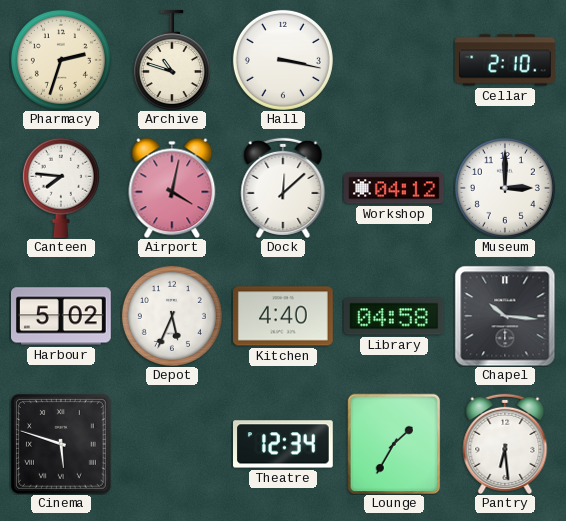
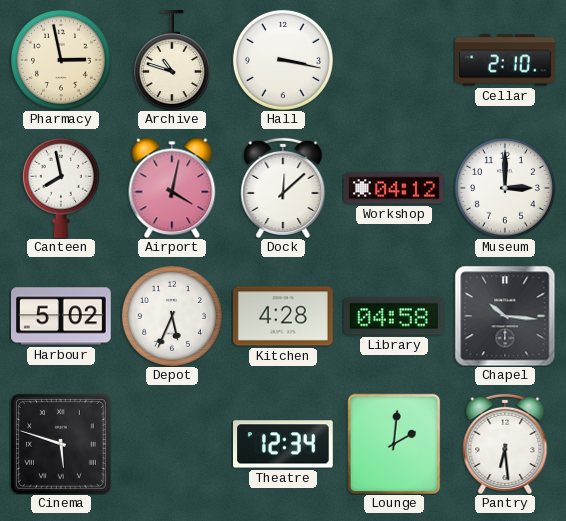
Pharmacy: 2:33 -> 2:58 (61, 60)
Canteen: 7:46 -> 7:58 (61, 188)
Kitchen: 4:40 -> 4:28 (284, 316)
Lounge: 1:35 -> 2:01 (394, 444)
